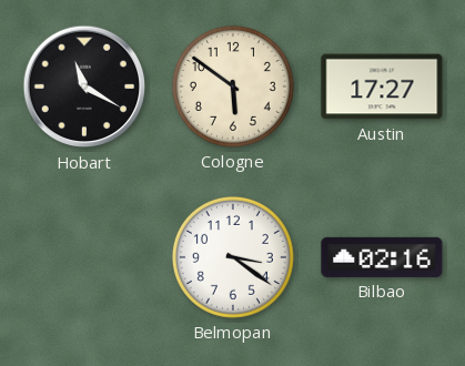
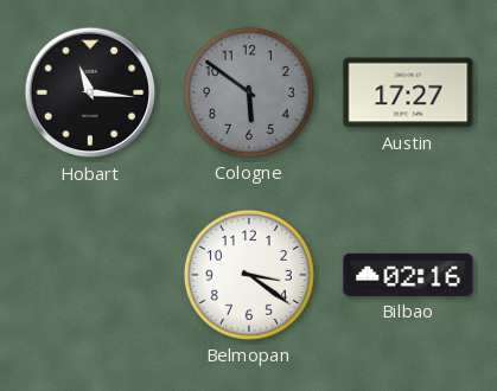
Hobart: 11:20 -> 11:16 (90, 92)
Cologne dial: cream -> grey (249, 92)
